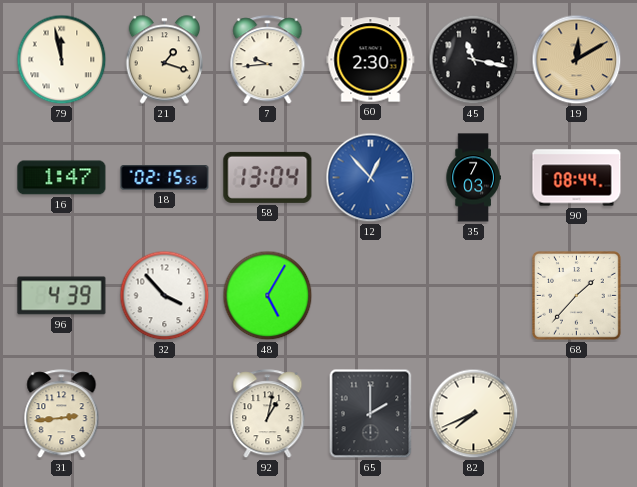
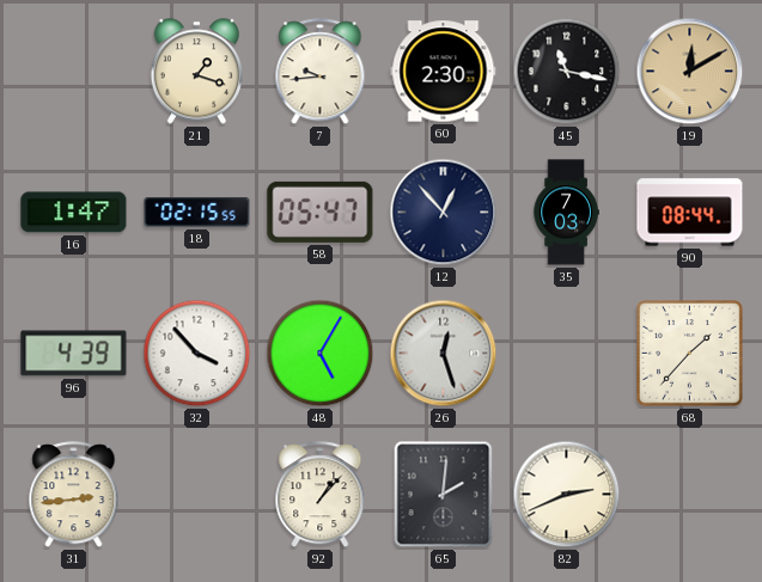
79: 11:58 -> none (62, 60)
58: 13:04 -> 05:47 (321, 212)
12 dial: blue -> navy (444, 213)
26: none -> 12:27 (444, 354)
92: 1:02 -> 1:07 (321, 495)
65: 2:00 -> 2:01 (444, 495)
82: 7:41 -> 2:41 (567, 495)
